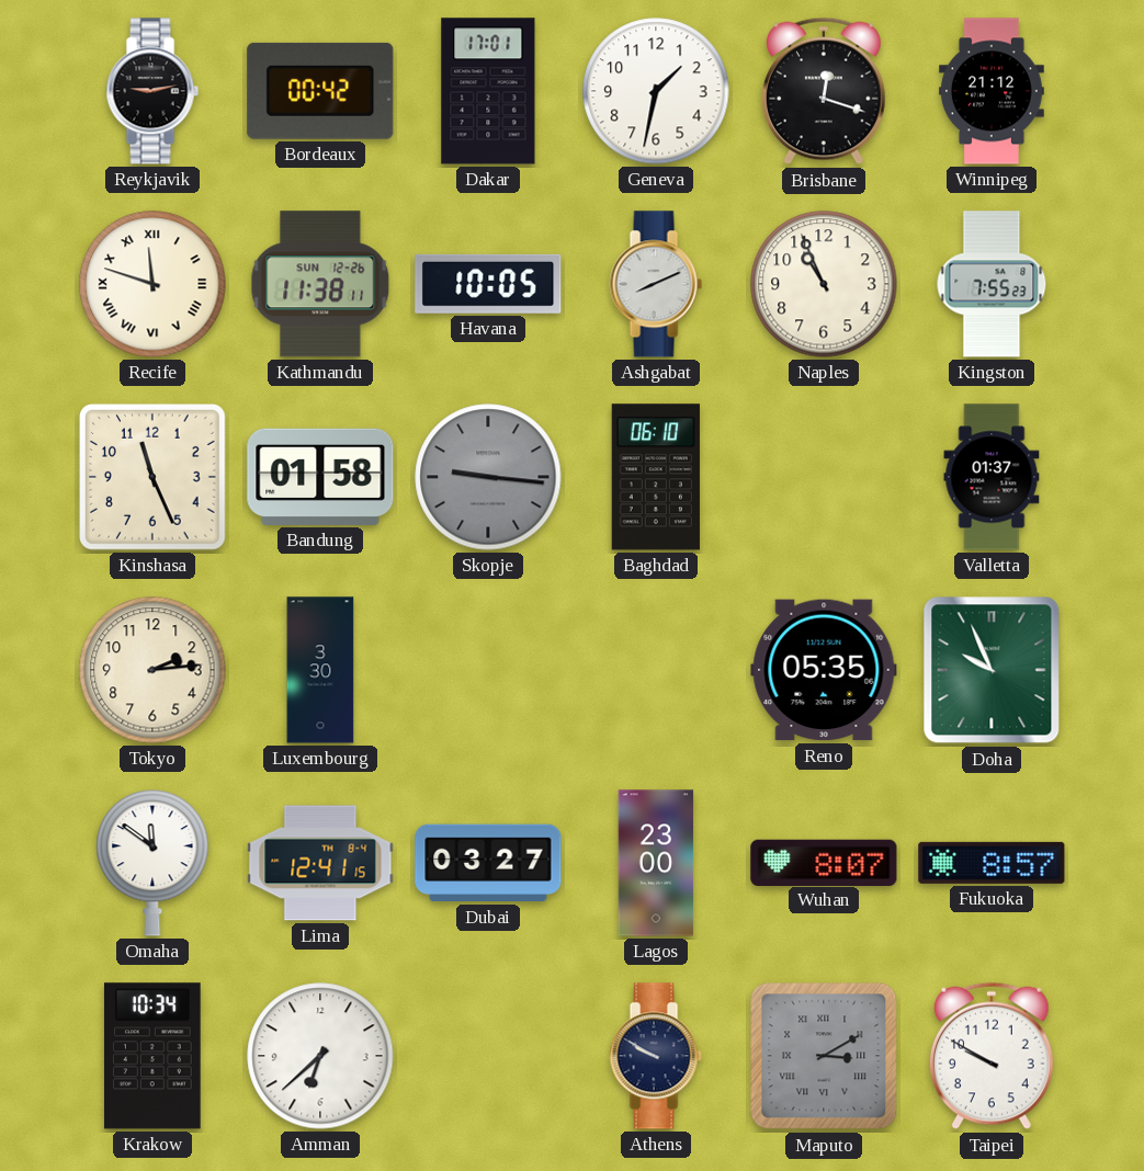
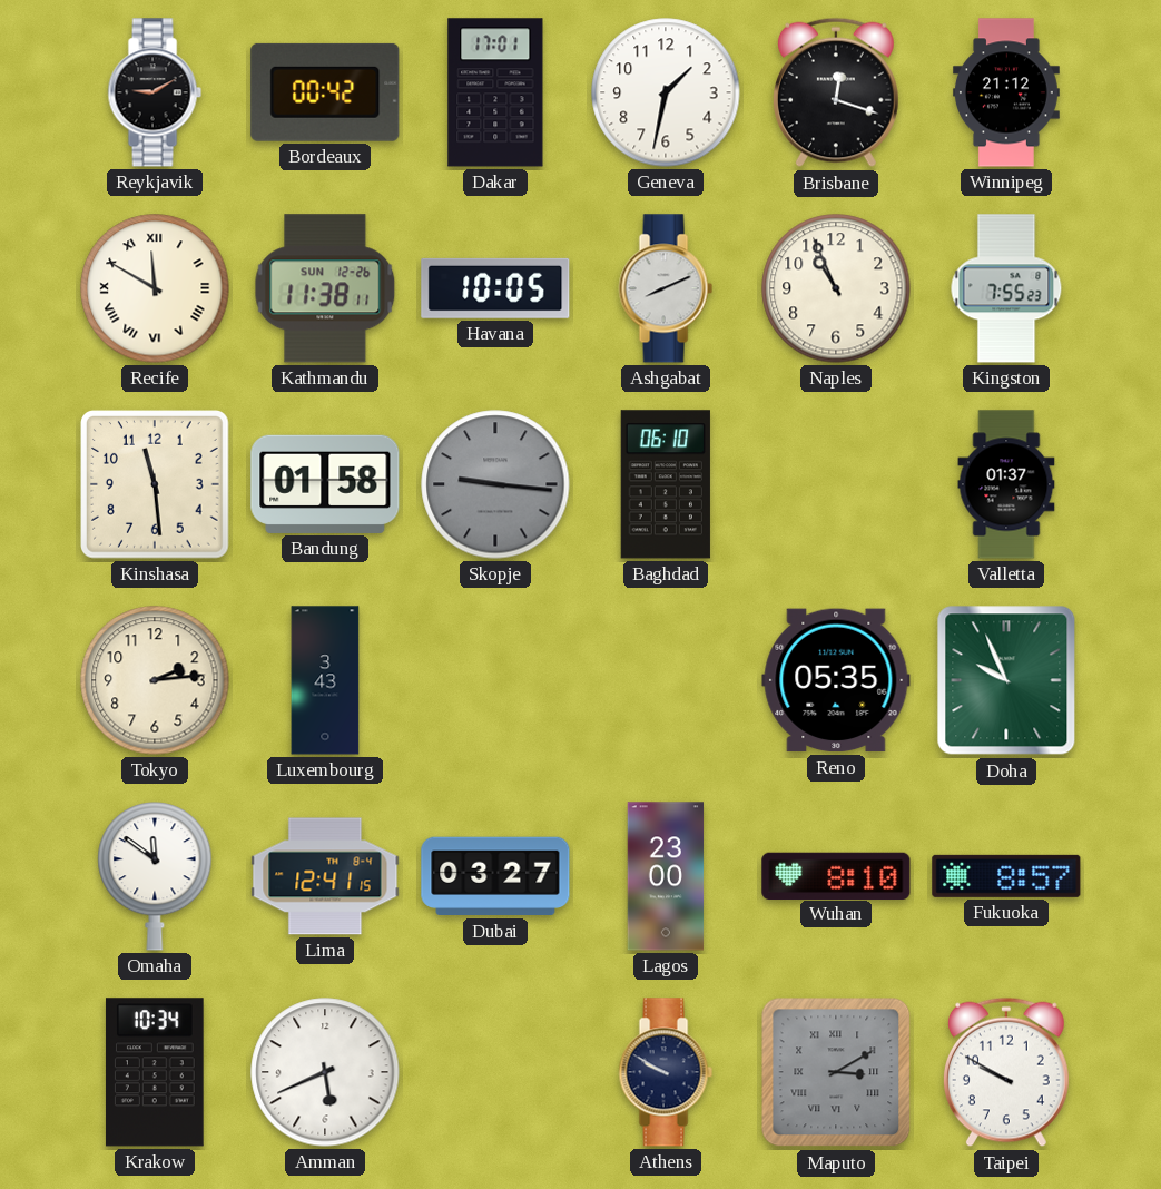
Reykjavik: 9:13 -> 9:10 (155, 92)
Recife: 11:48 -> 11:50 (155, 288)
Kinshasa: 11:26 -> 11:29 (156, 485)
Luxembourg: 3:30 -> 3:43 (325, 680)
Wuhan: 8:07 -> 8:10 (836, 875)
Amman: 6:38 -> 5:41 (325, 1072)
